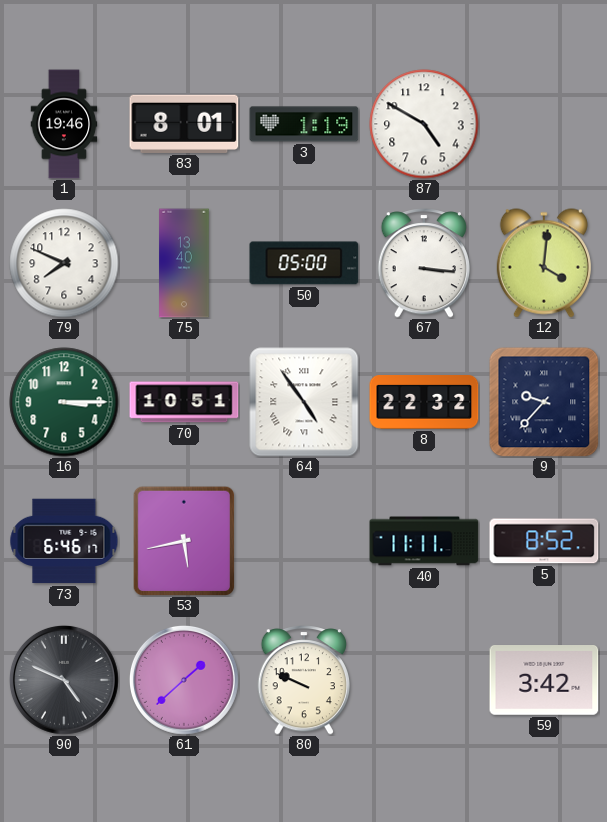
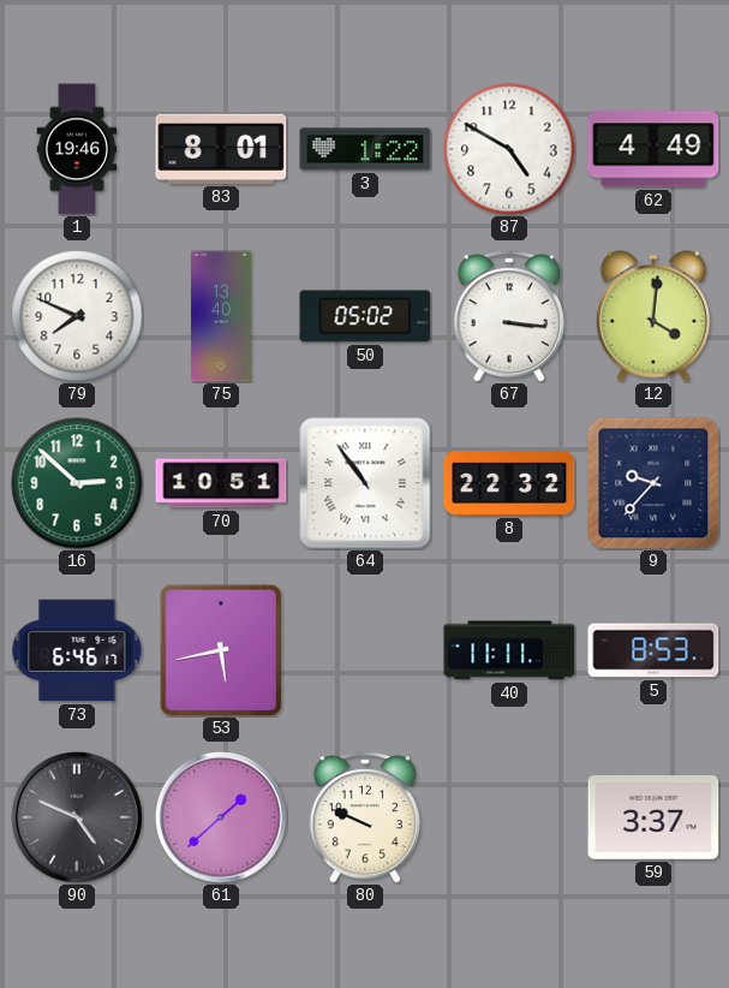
3: 1:19 -> 1:22 (365, 149)
62: none -> 4:49 (653, 149)
50: 05:00 -> 05:02 (365, 316)
16: 3:15 -> 2:52 (77, 483)
64: 4:54 -> 10:54 (365, 483)
5: 8:52 -> 8:53 (653, 650)
59: 3:42 -> 3:37 (653, 819)
